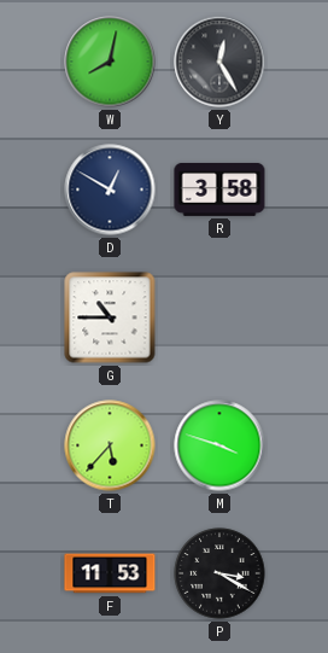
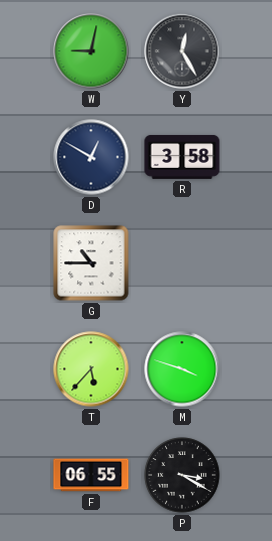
W: 8:02 -> 9:02 (91, 51)
F: 11:53 -> 06:55 (91, 475)
